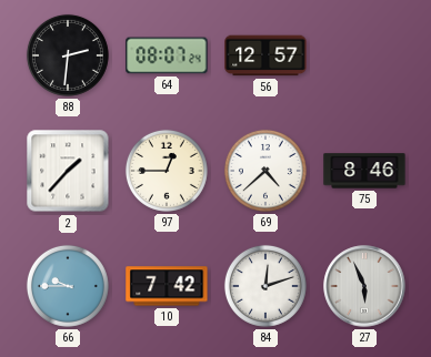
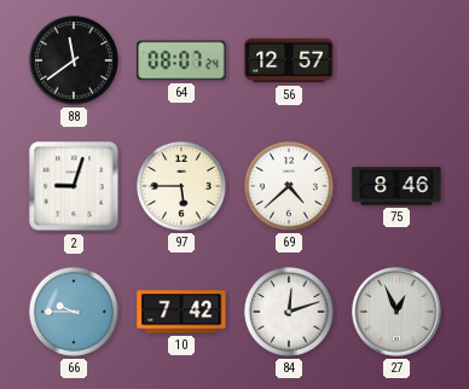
88: 2:31 -> 11:39 (74, 60)
2: 1:37 -> 9:03 (74, 186)
97: 12:45 -> 5:45 (181, 186)
27: 5:56 -> 12:56 (396, 312)
